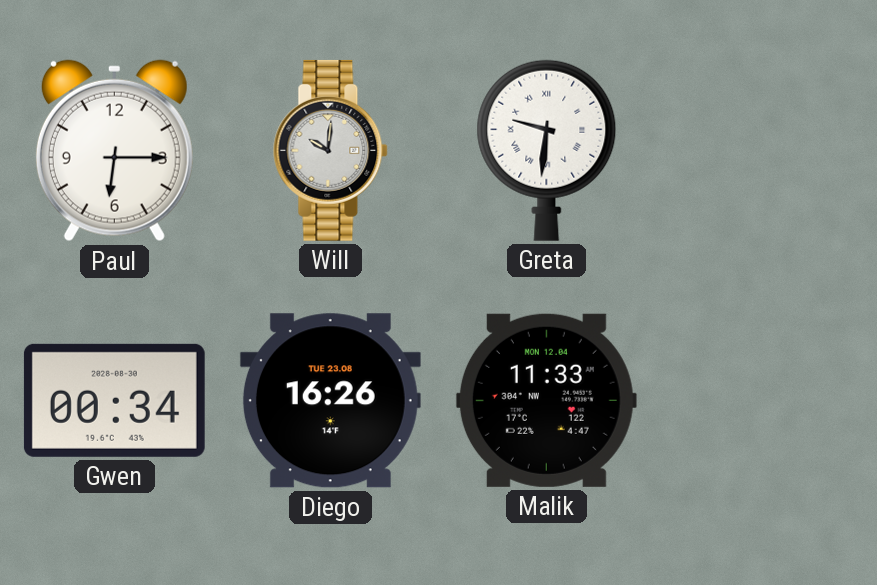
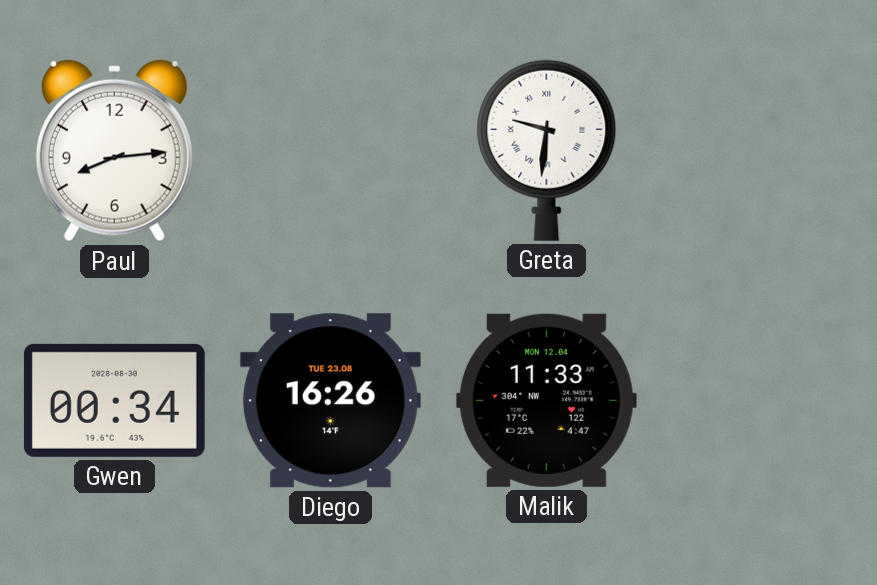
Paul: 6:15 -> 8:14 (114, 151)
Will: 10:01 -> none (331, 150)
